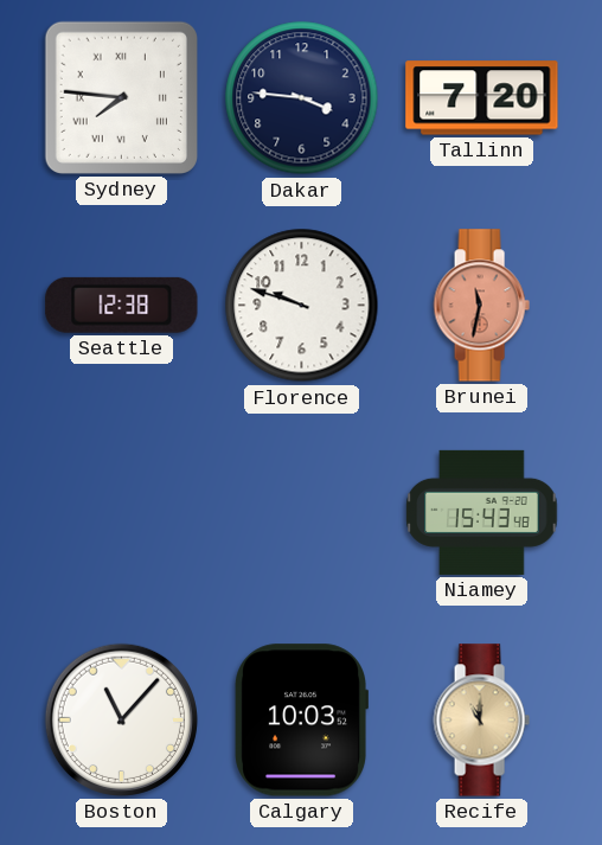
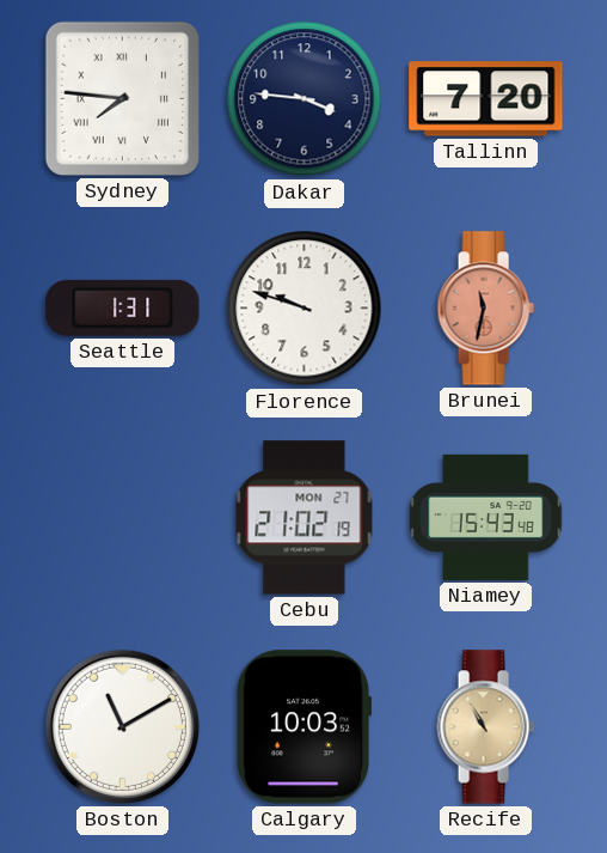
Seattle: 12:38 -> 1:31 (123, 307)
Cebu: none -> 21:02 (305, 518)
Boston: 11:07 -> 11:10 (122, 726)
Recife: 11:00 -> 10:55 (485, 727)
